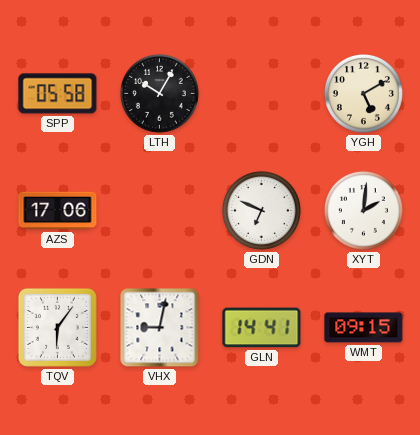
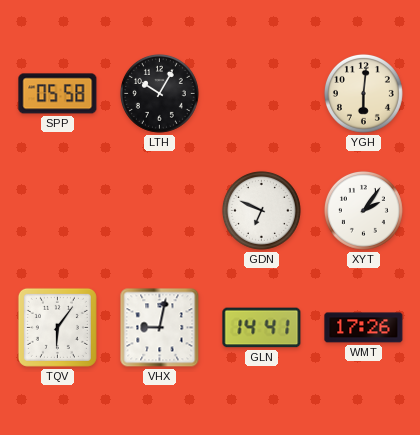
YGH: 5:10 -> 6:01 (363, 93)
AZS: 17:06 -> none (58, 211)
XYT: 2:01 -> 2:06 (363, 210)
WMT: 09:15 -> 17:26 (364, 328)
